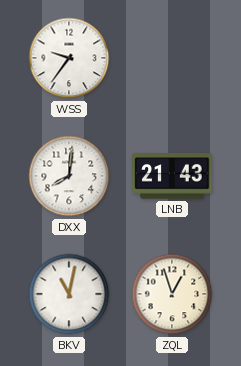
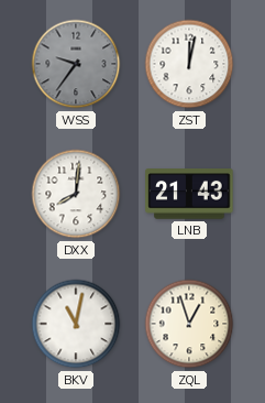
WSS dial: white -> grey (76, 64)
ZST: none -> 12:02 (189, 64)
